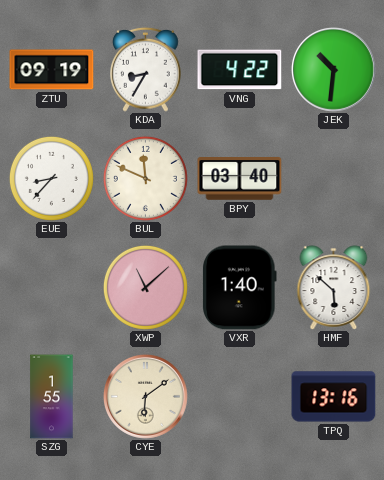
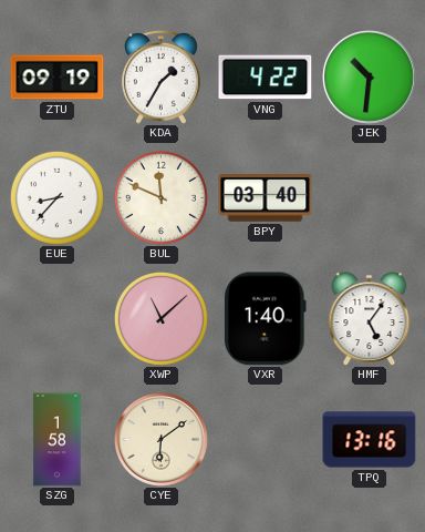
KDA: 8:35 -> 1:35 (162, 76)
HMF: 5:52 -> 5:06 (370, 319)
SZG: 1:55 -> 1:58 (58, 440)
